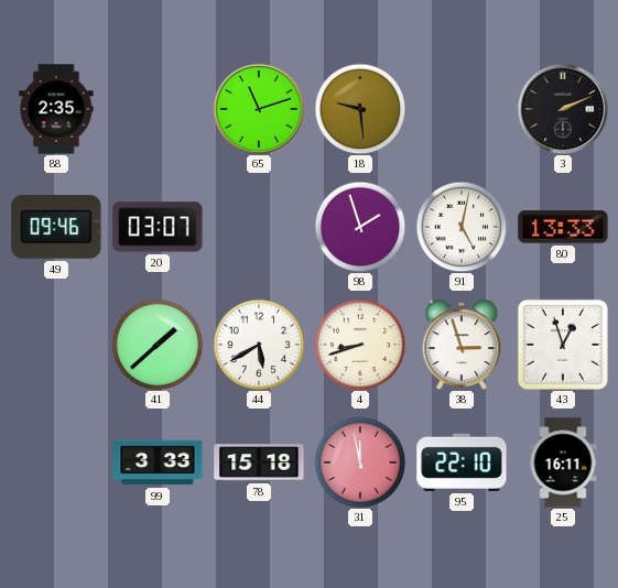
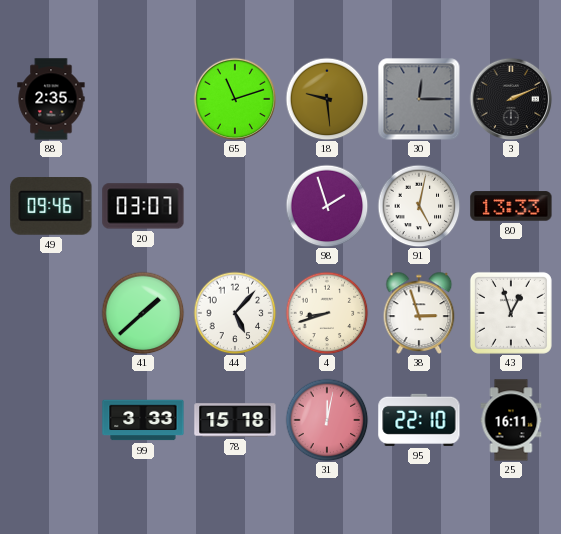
30: none -> 12:15 (419, 99)
44: 5:40 -> 5:07 (235, 313)
31: 11:58 -> 12:02 (327, 420)
